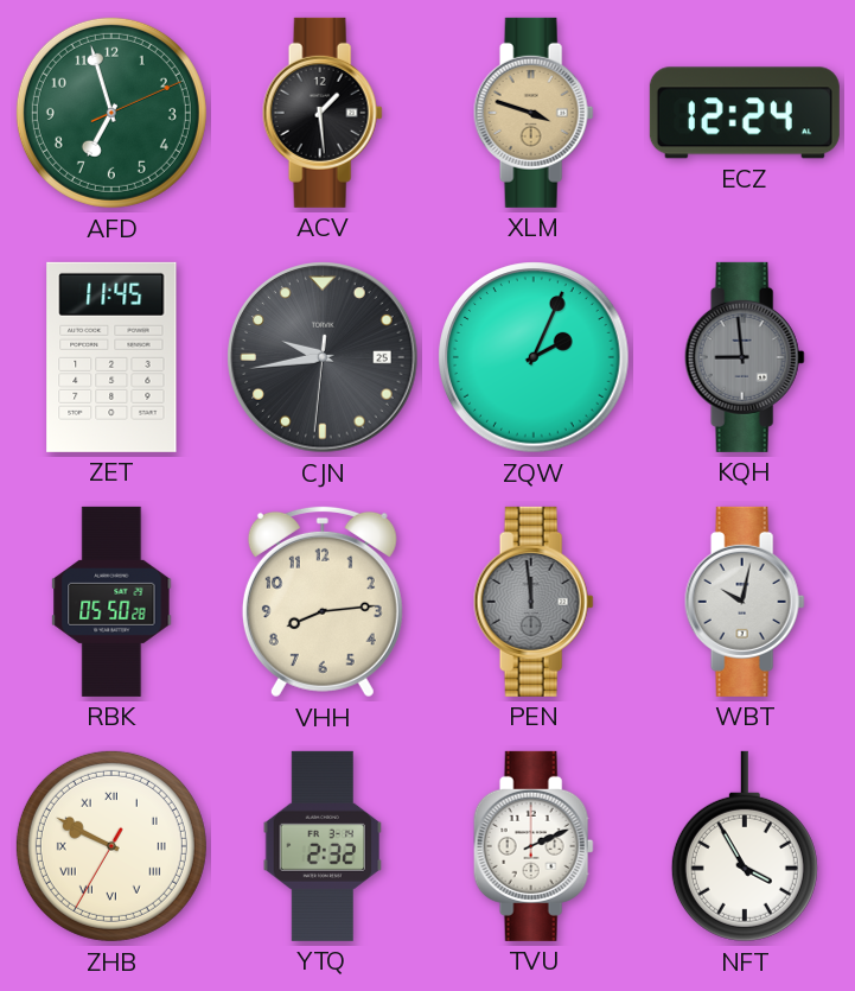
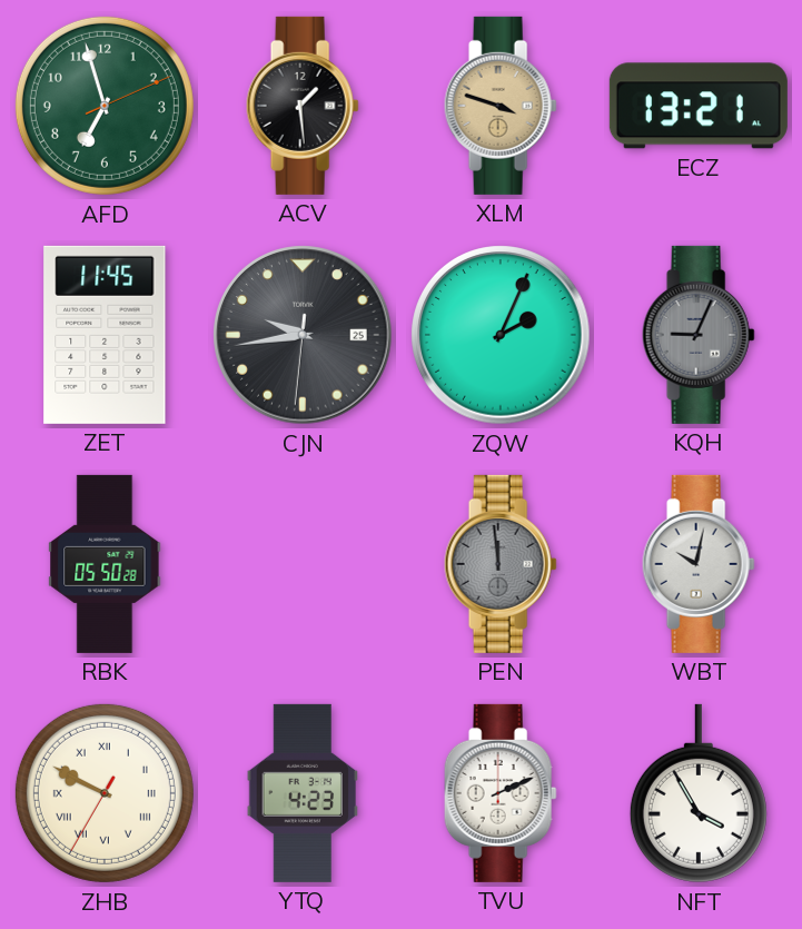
ECZ: 12:24 -> 13:21 (699, 106)
KQH: 8:59 -> 9:04 (699, 335)
VHH: 8:14 -> none (323, 602)
YTQ: 2:32 -> 4:23 (303, 793)
